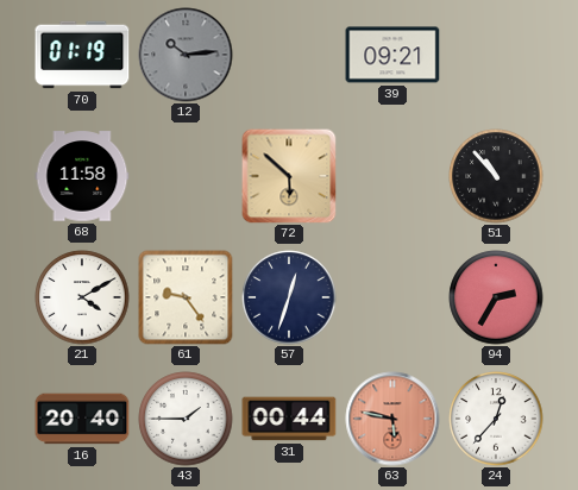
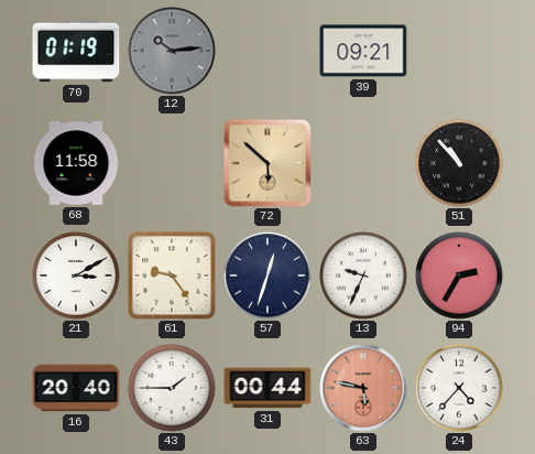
21: 4:10 -> 3:10 (76, 275)
13: none -> 9:34 (363, 275)
24: 12:37 -> 4:37 (459, 388)
